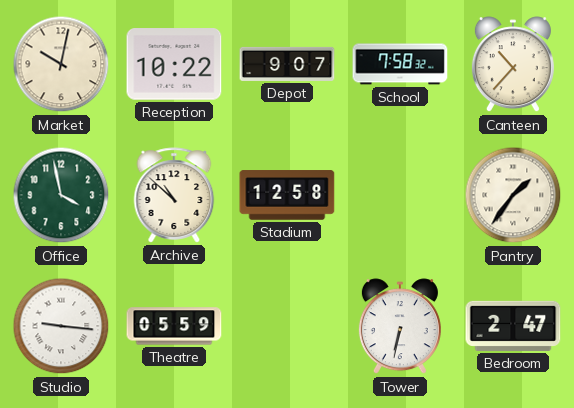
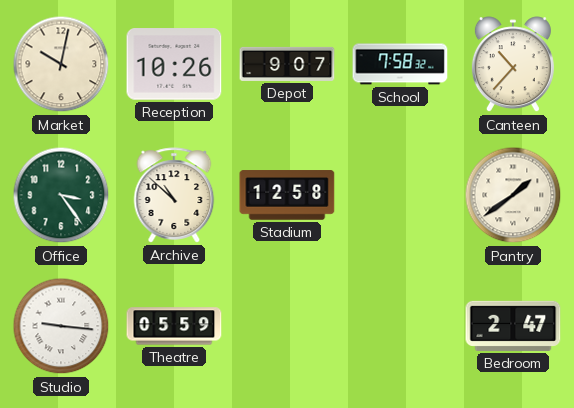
Reception: 10:22 -> 10:26 (174, 64)
Office: 3:58 -> 3:24 (61, 195)
Pantry: 1:36 -> 1:39 (513, 195)
Tower: 6:32 -> none (400, 327)
